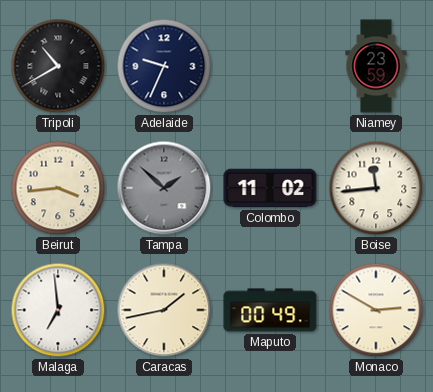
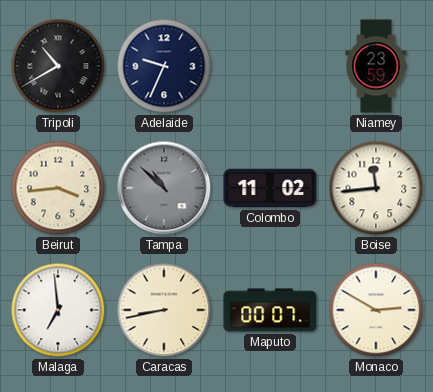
Tampa: 1:52 -> 10:52 (164, 188)
Caracas: 1:43 -> 8:43 (164, 310)
Maputo: 00:49 -> 00:07 (270, 310)
